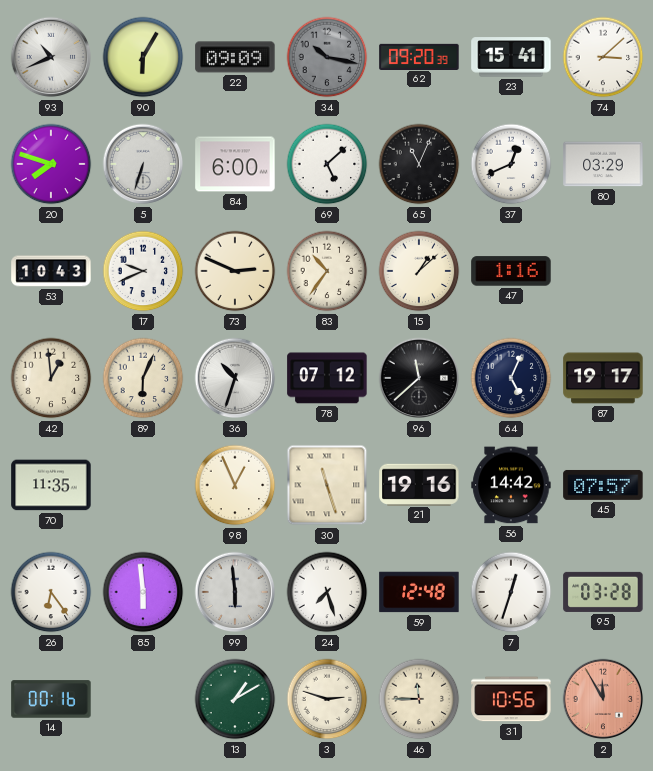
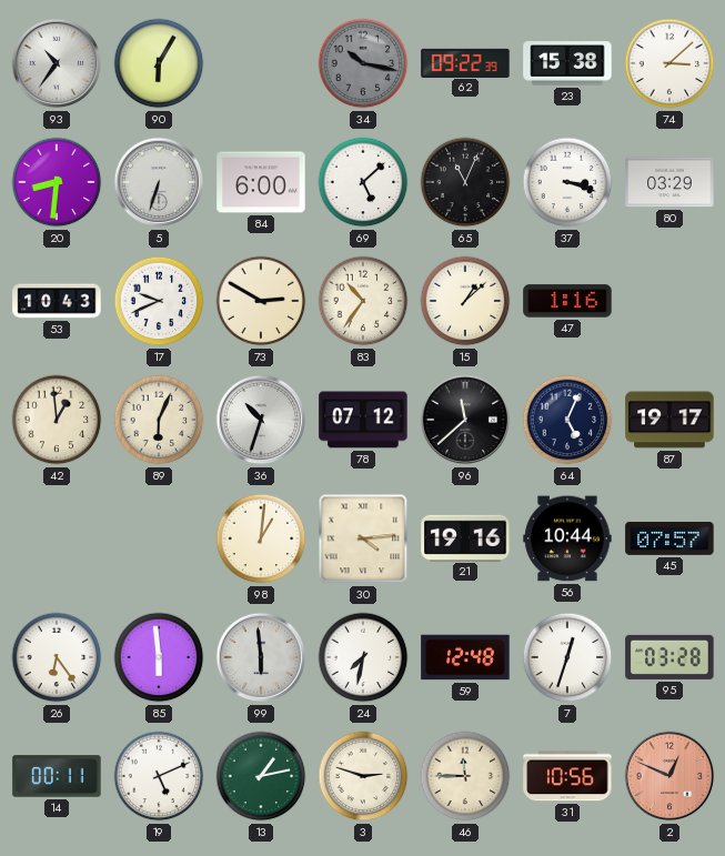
93: 10:41 -> 10:36 (57, 63)
22: 09:09 -> none (235, 57)
62: 09:20 -> 09:22 (465, 62)
23: 15:41 -> 15:38 (567, 63)
20: 7:48 -> 8:31 (57, 182)
37: 12:41 -> 3:18 (567, 182)
73: 2:49 -> 2:50 (261, 301)
70: 11:35 -> none (51, 485)
98: 12:56 -> 1:01 (261, 538)
30: 11:27 -> 4:14 (363, 538)
56: 14:42 -> 10:44 (567, 538)
24: 7:27 -> 7:32 (363, 657)
14: 00:16 -> 00:11 (57, 776)
19: none -> 5:11 (159, 776)
13: 1:10 -> 1:13 (261, 776)
2: 11:55 -> 12:49 (669, 776)
